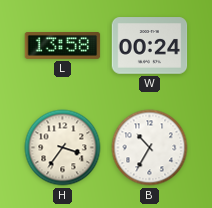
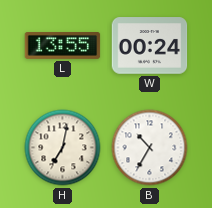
L: 13:58 -> 13:55 (63, 46)
H: 3:36 -> 7:02 (63, 148)
